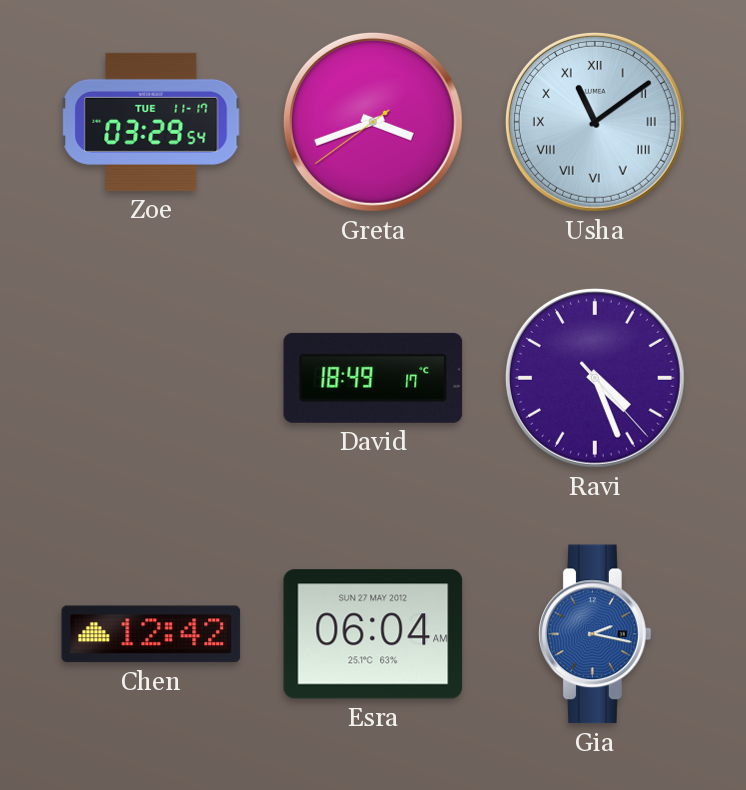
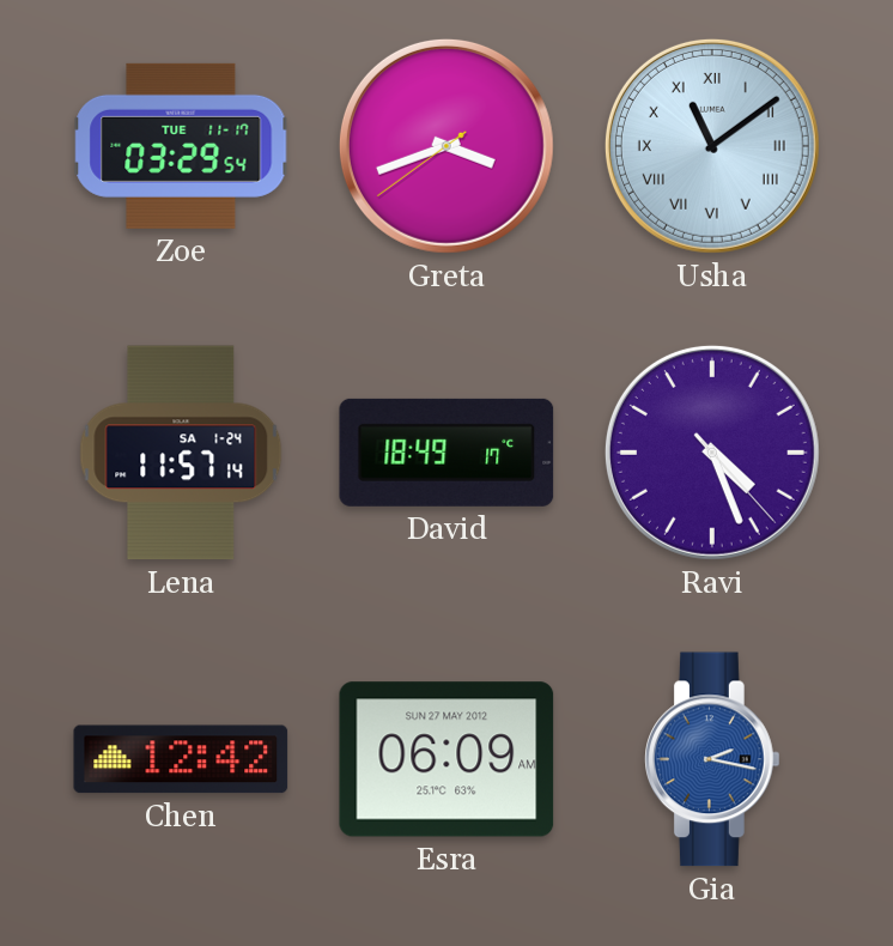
Lena: none -> 11:57 (181, 453)
Esra: 06:04 -> 06:09 (446, 759)
